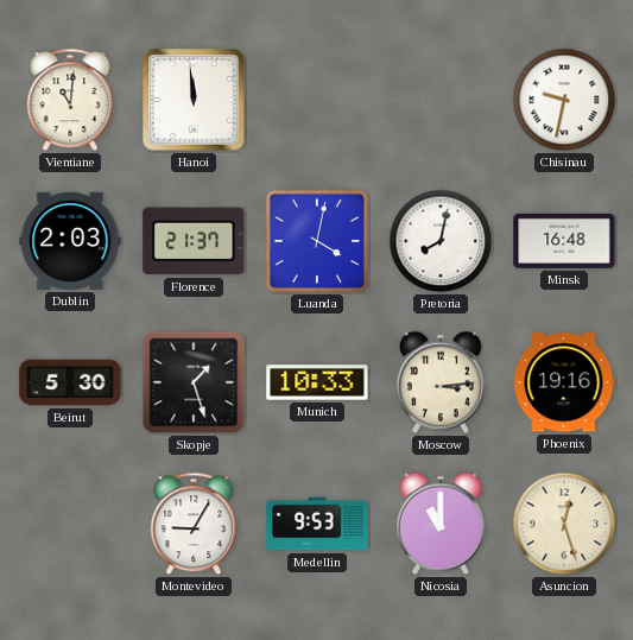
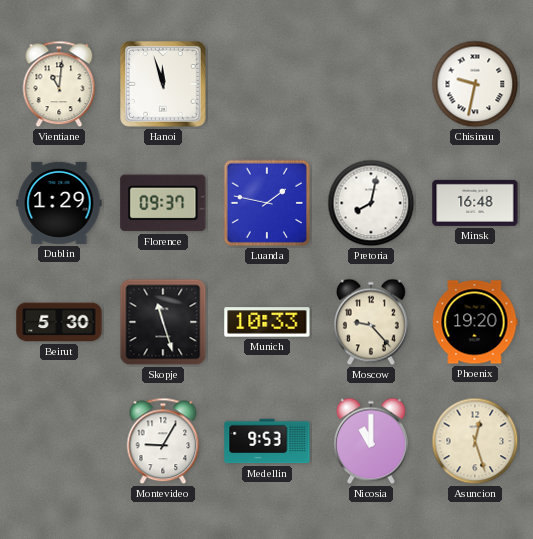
Hanoi: 11:59 -> 11:57 (163, 84)
Dublin: 2:03 -> 1:29 (59, 203)
Florence: 21:37 -> 09:37 (163, 203)
Luanda: 4:02 -> 1:47 (267, 203)
Skopje: 1:27 -> 11:27 (163, 322)
Moscow: 3:14 -> 9:23 (371, 322)
Phoenix: 19:16 -> 19:20 (475, 322)
